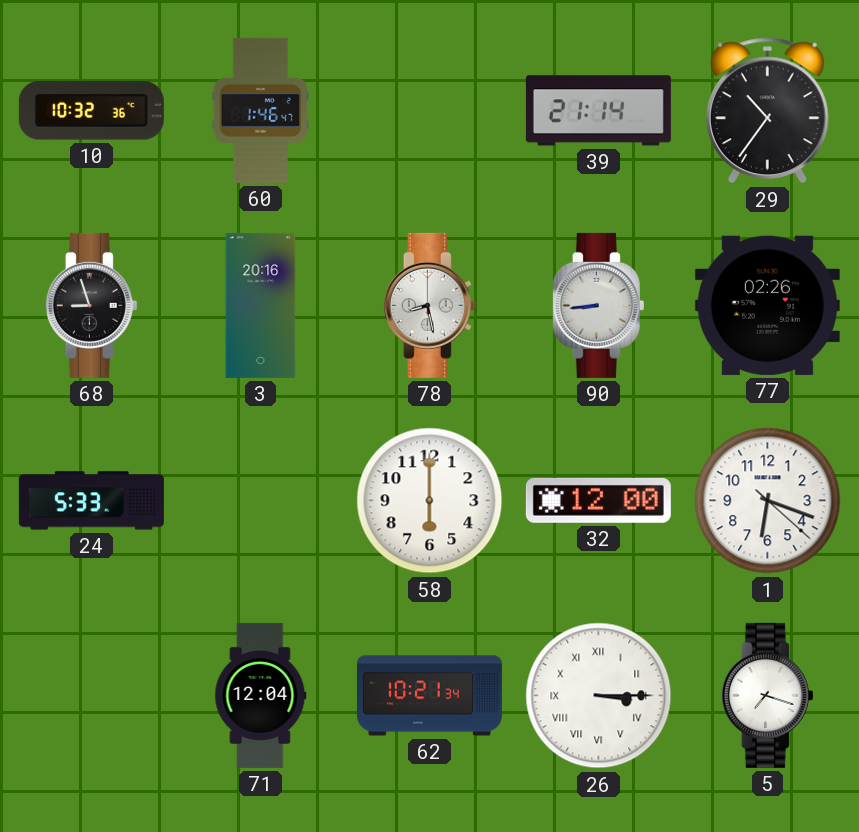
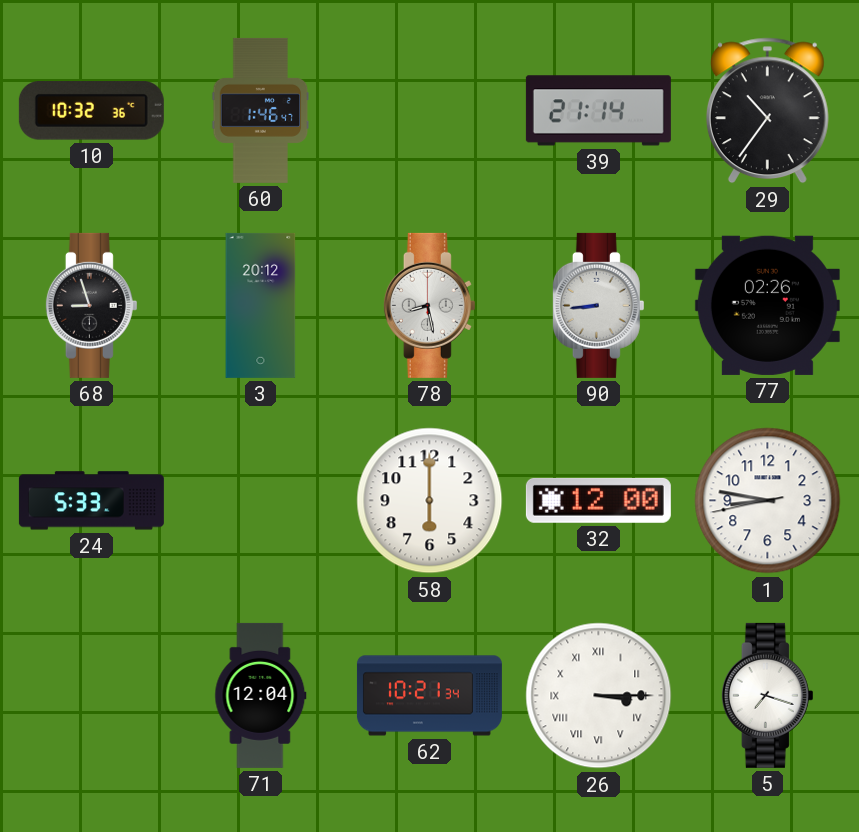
3: 20:16 -> 20:12 (261, 305)
1: 6:18 -> 8:46 (768, 501)
